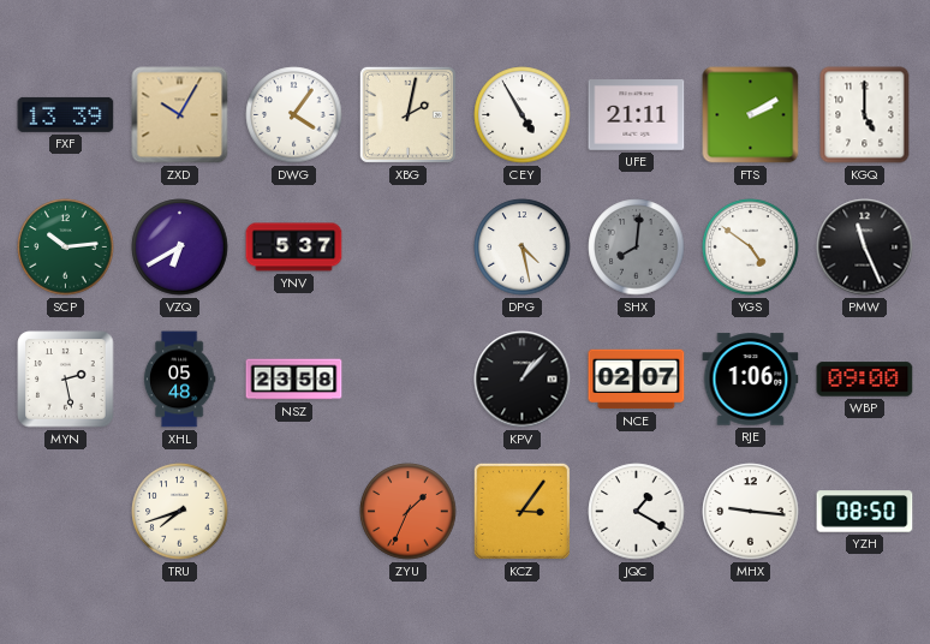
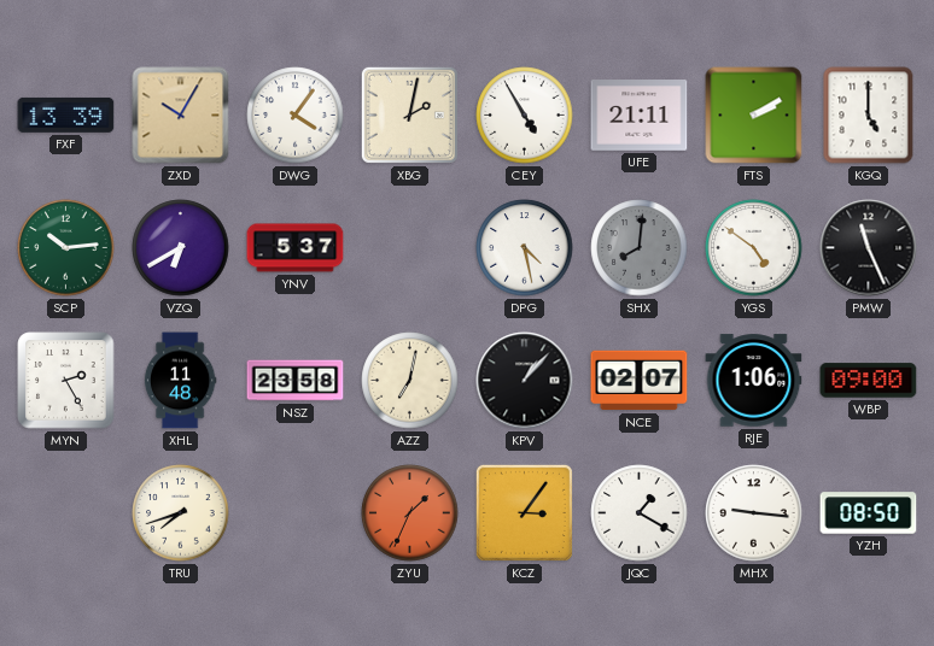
MYN: 2:28 -> 2:25 (66, 381)
XHL: 05:48 -> 11:48 (180, 381)
AZZ: none -> 7:02 (410, 381)
